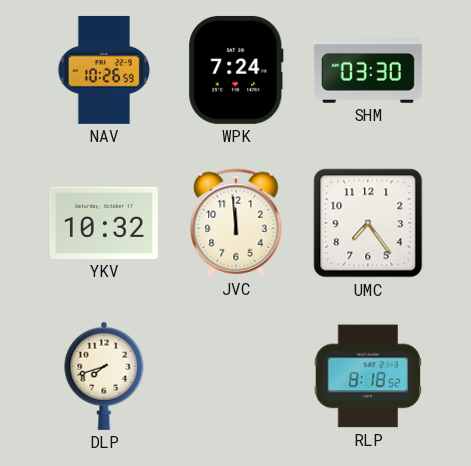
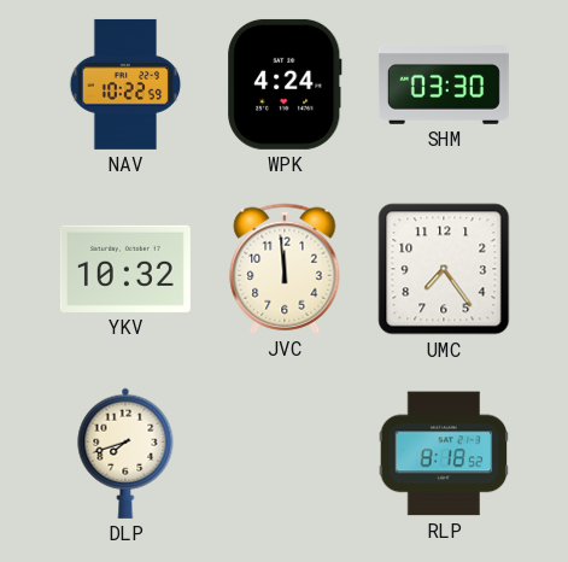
NAV: 10:26 -> 10:22 (125, 84)
WPK: 7:24 -> 4:24 (285, 84)
